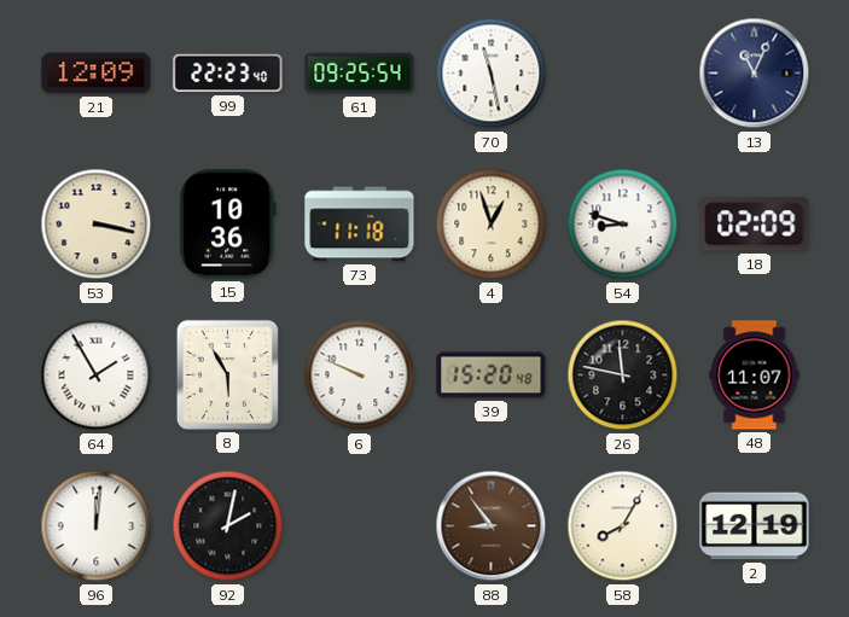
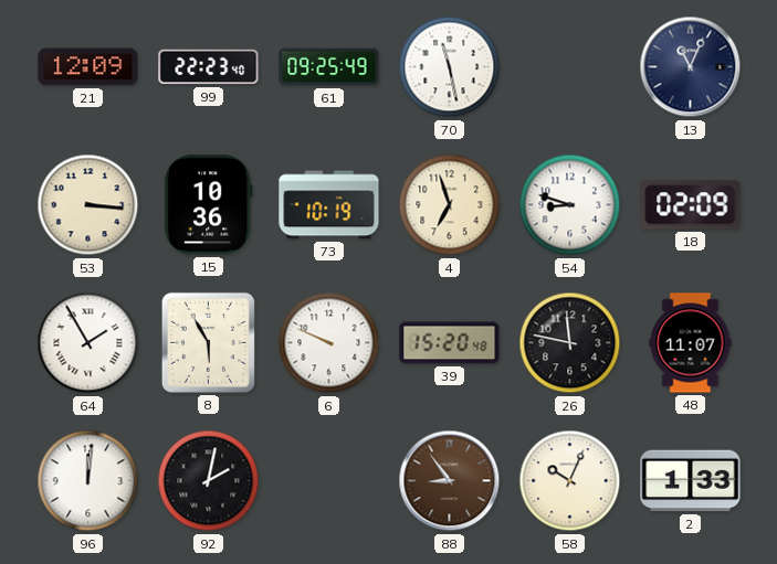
61: 09:25:54 -> 09:25:49 (329, 67)
53: 3:17 -> 3:16 (88, 205)
73: 11:18 -> 10:19 (329, 205)
4: 12:57 -> 6:57 (450, 205)
58: 8:05 -> 10:04 (570, 481)
2: 12:19 -> 1:33 (691, 481)
